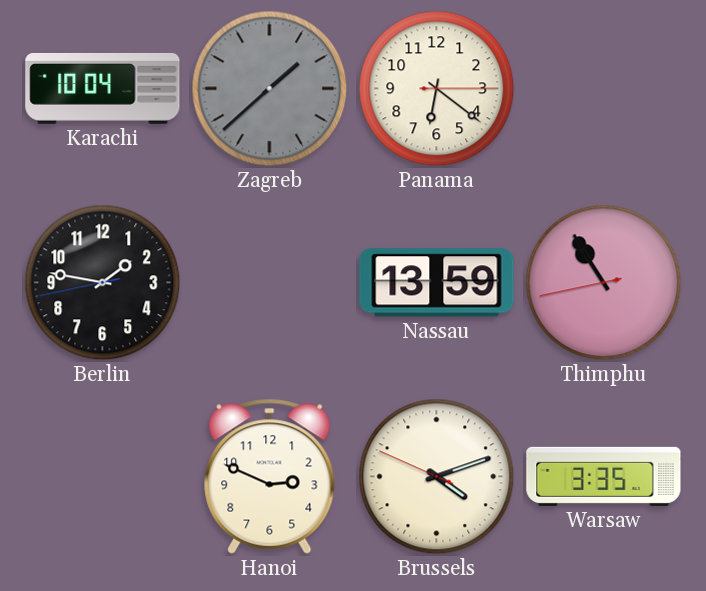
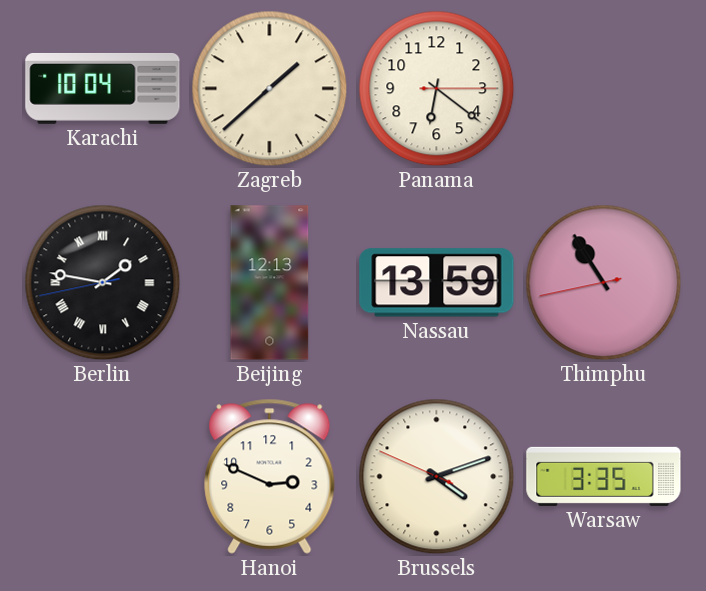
Zagreb dial: grey -> cream (270, 89)
Berlin numerals: Arabic -> Roman (103, 283)
Beijing: none -> 12:13 (270, 283)
